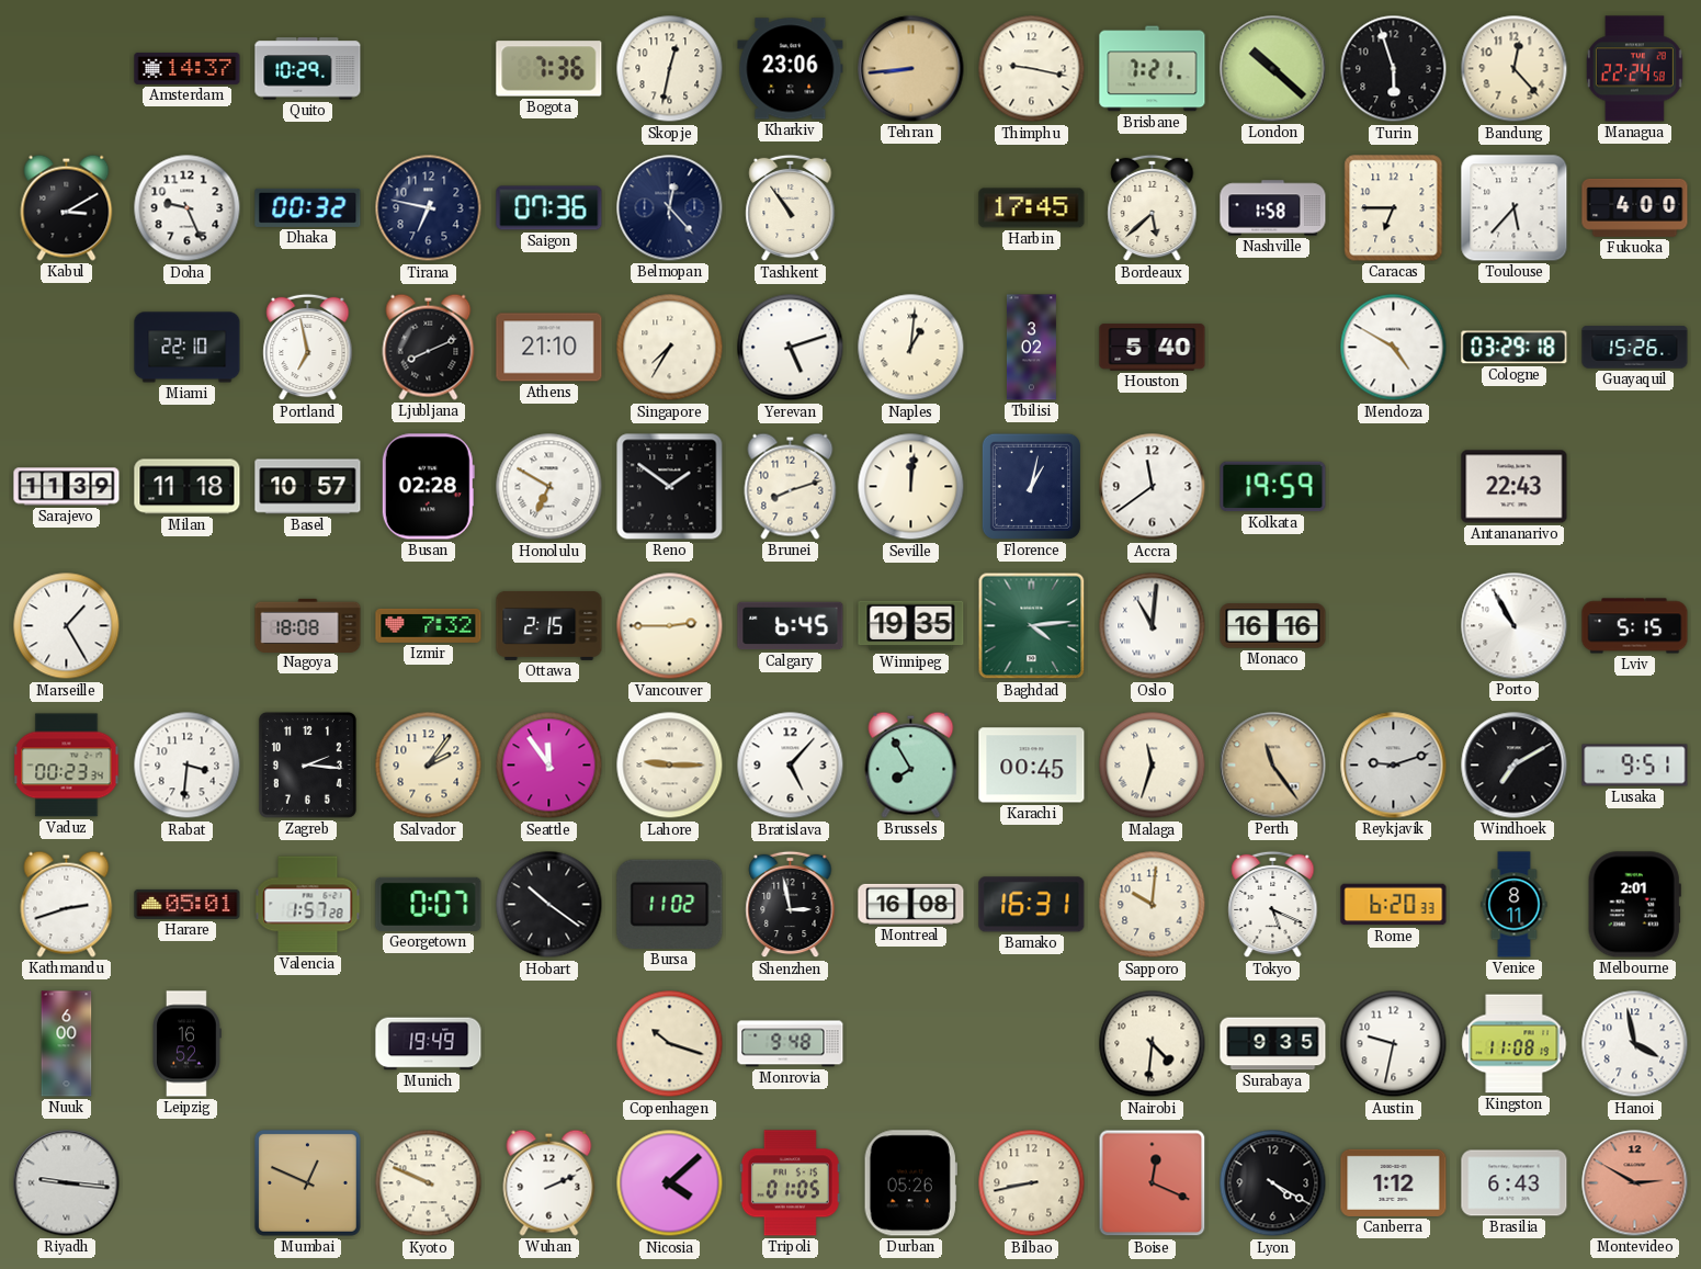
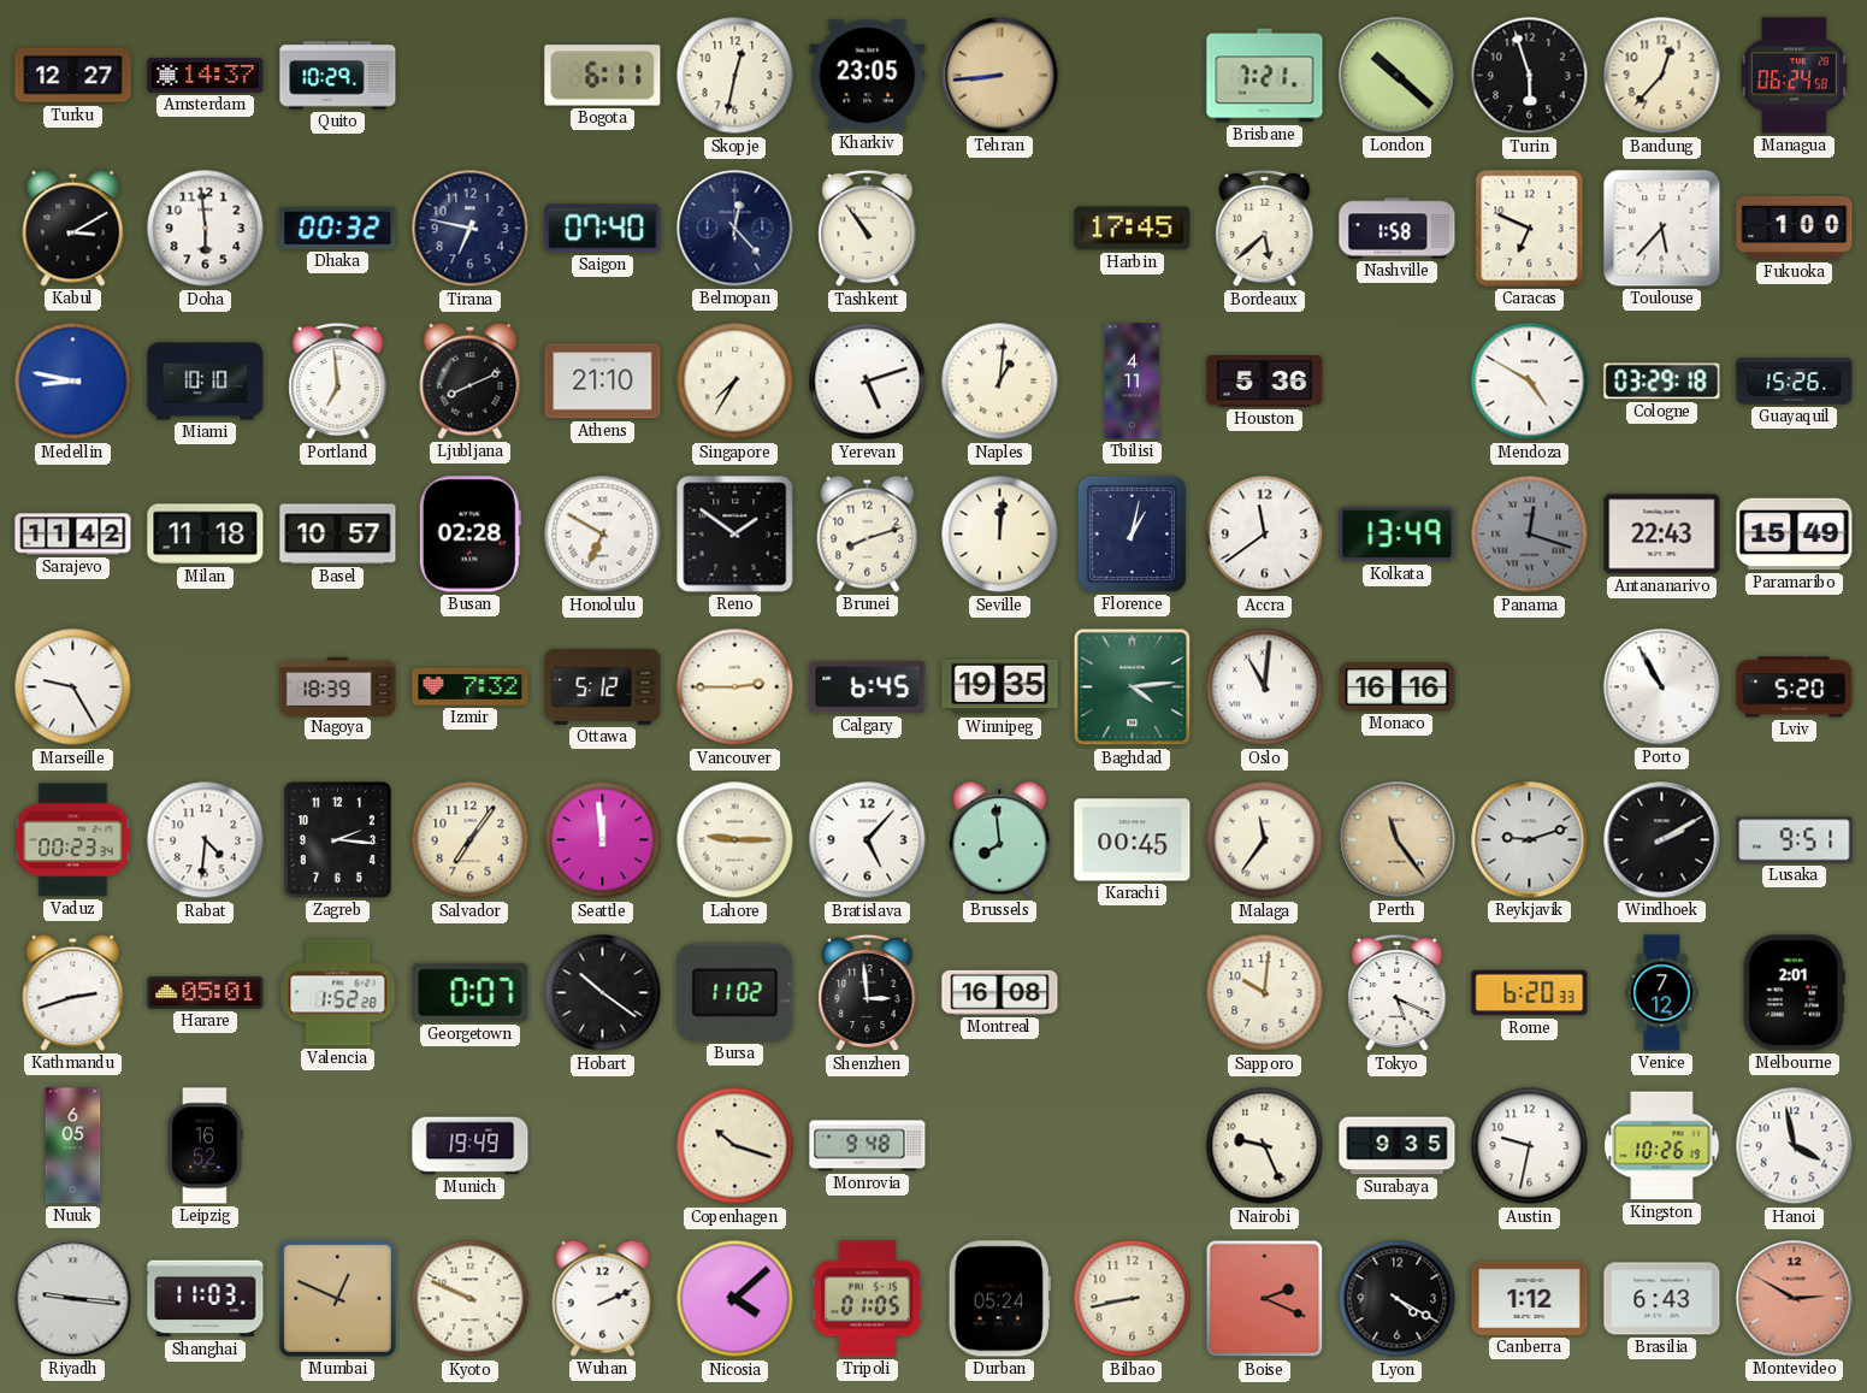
Turku: none -> 12:27 (73, 76)
Bogota: 7:36 -> 6:11 (603, 76)
Kharkiv: 23:06 -> 23:05 (868, 76)
Thimphu: 9:17 -> none (1032, 69)
Bandung: 12:23 -> 12:37 (1662, 76)
Managua: 22:24 -> 06:24 (1794, 76)
Doha: 9:26 -> 5:59 (206, 229)
Saigon: 07:36 -> 07:40 (603, 229)
Caracas: 6:45 -> 6:49 (1530, 229)
Fukuoka: 4:00 -> 1:00 (1795, 228)
Medellin: none -> 8:47 (73, 382)
Miami: 22:10 -> 10:10 (206, 382)
Portland: 6:58 -> 6:59 (338, 382)
Tbilisi: 3:02 -> 4:11 (1132, 382)
Houston: 5:40 -> 5:36 (1265, 382)
Sarajevo: 11:39 -> 11:42 (73, 535)
Kolkata: 19:59 -> 13:49 (1398, 535)
Panama: none -> 12:18 (1530, 535)
Paramaribo: none -> 15:49 (1795, 535)
Marseille: 1:25 -> 9:25 (73, 687)
Nagoya: 18:08 -> 18:39 (338, 686)
Ottawa: 2:15 -> 5:12 (603, 687)
Lviv: 5:15 -> 5:20 (1795, 687)
Rabat: 3:31 -> 4:31 (206, 840)
Salvador: 2:06 -> 7:06 (471, 840)
Seattle: 11:54 -> 11:59 (603, 840)
Brussels: 7:55 -> 7:59 (1000, 839)
Malaga: 11:33 -> 11:36 (1265, 840)
Windhoek: 7:10 -> 2:10 (1662, 840)
Valencia: 1:57 -> 1:52 (338, 993)
Shenzhen: 2:58 -> 2:59 (868, 993)
Bamako: 16:31 -> none (1032, 905)
Venice: 8:11 -> 7:12 (1662, 993)
Nuuk: 6:00 -> 6:05 (73, 1146)
Nairobi: 4:31 -> 9:26 (1265, 1146)
Kingston: 11:08 -> 10:26 (1662, 1146)
Shanghai: none -> 11:03 (206, 1299)
Durban: 05:26 -> 05:24 (999, 1299)
Boise: 12:19 -> 2:19 (1265, 1299)
